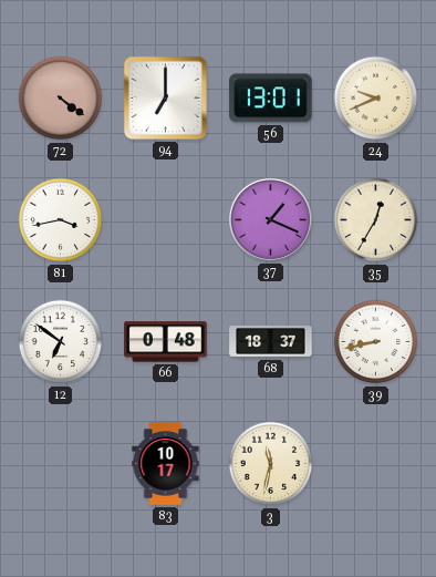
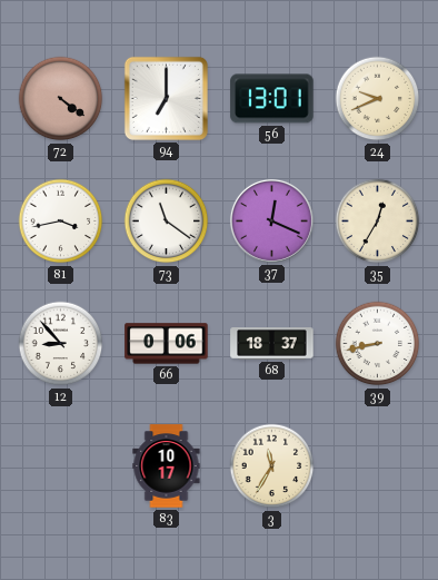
73: none -> 11:21 (167, 222)
37: 1:19 -> 12:19 (271, 220)
12: 6:51 -> 8:53 (61, 344)
66: 0:48 -> 0:06 (167, 344)
3: 11:32 -> 11:35 (272, 466)
